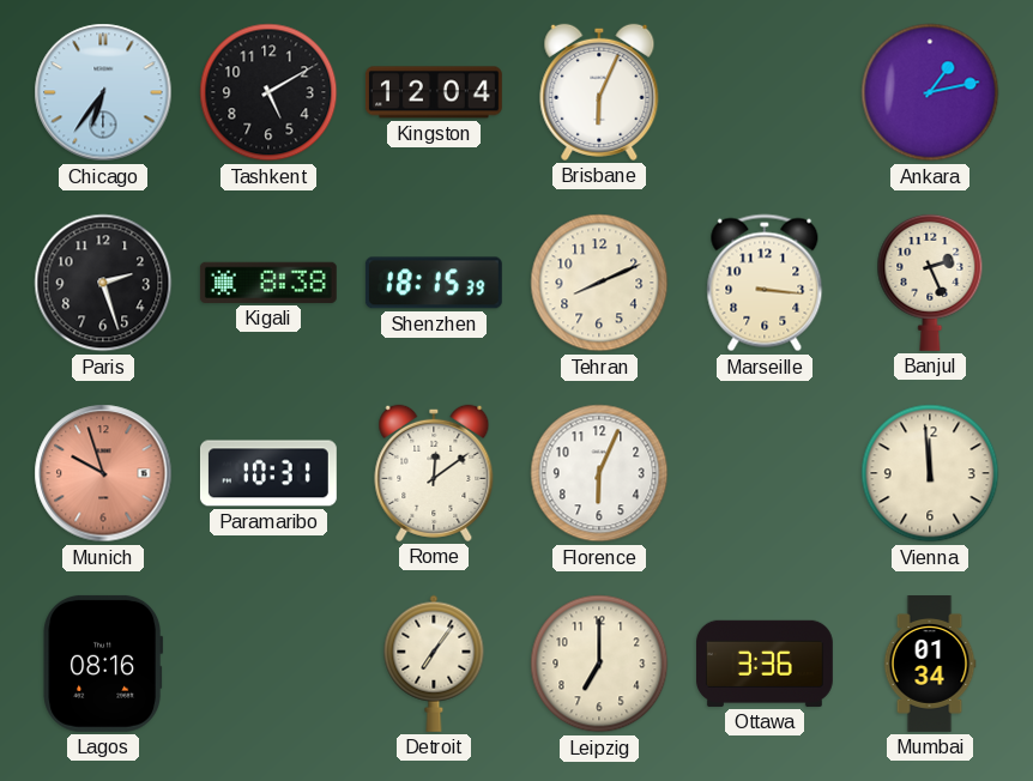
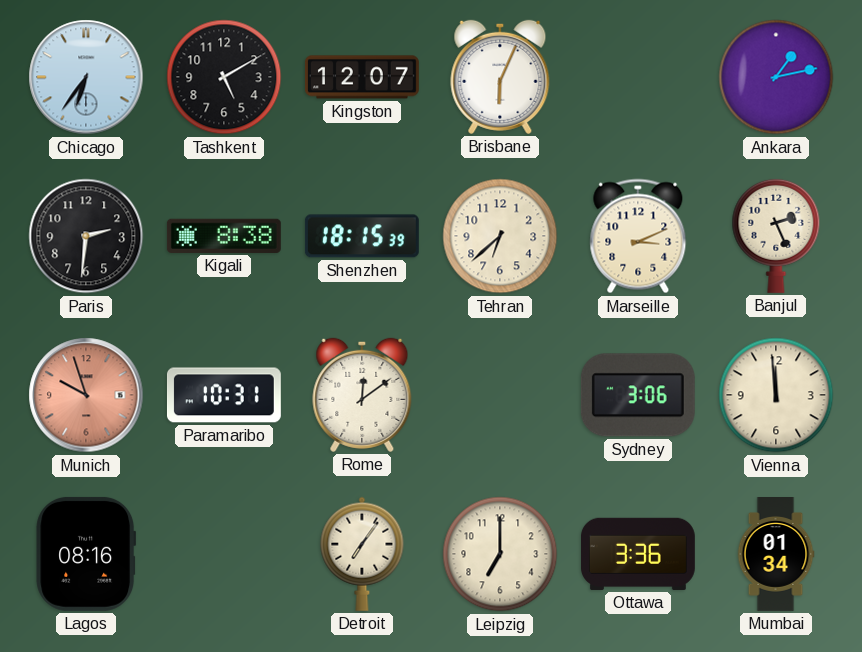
Kingston: 12:04 -> 12:07 (362, 77)
Paris: 2:27 -> 2:31 (86, 236)
Tehran: 8:11 -> 6:38 (500, 236)
Marseille: 3:16 -> 3:11 (638, 236)
Florence: 6:04 -> none (599, 473)
Sydney: none -> 3:06 (638, 395)
